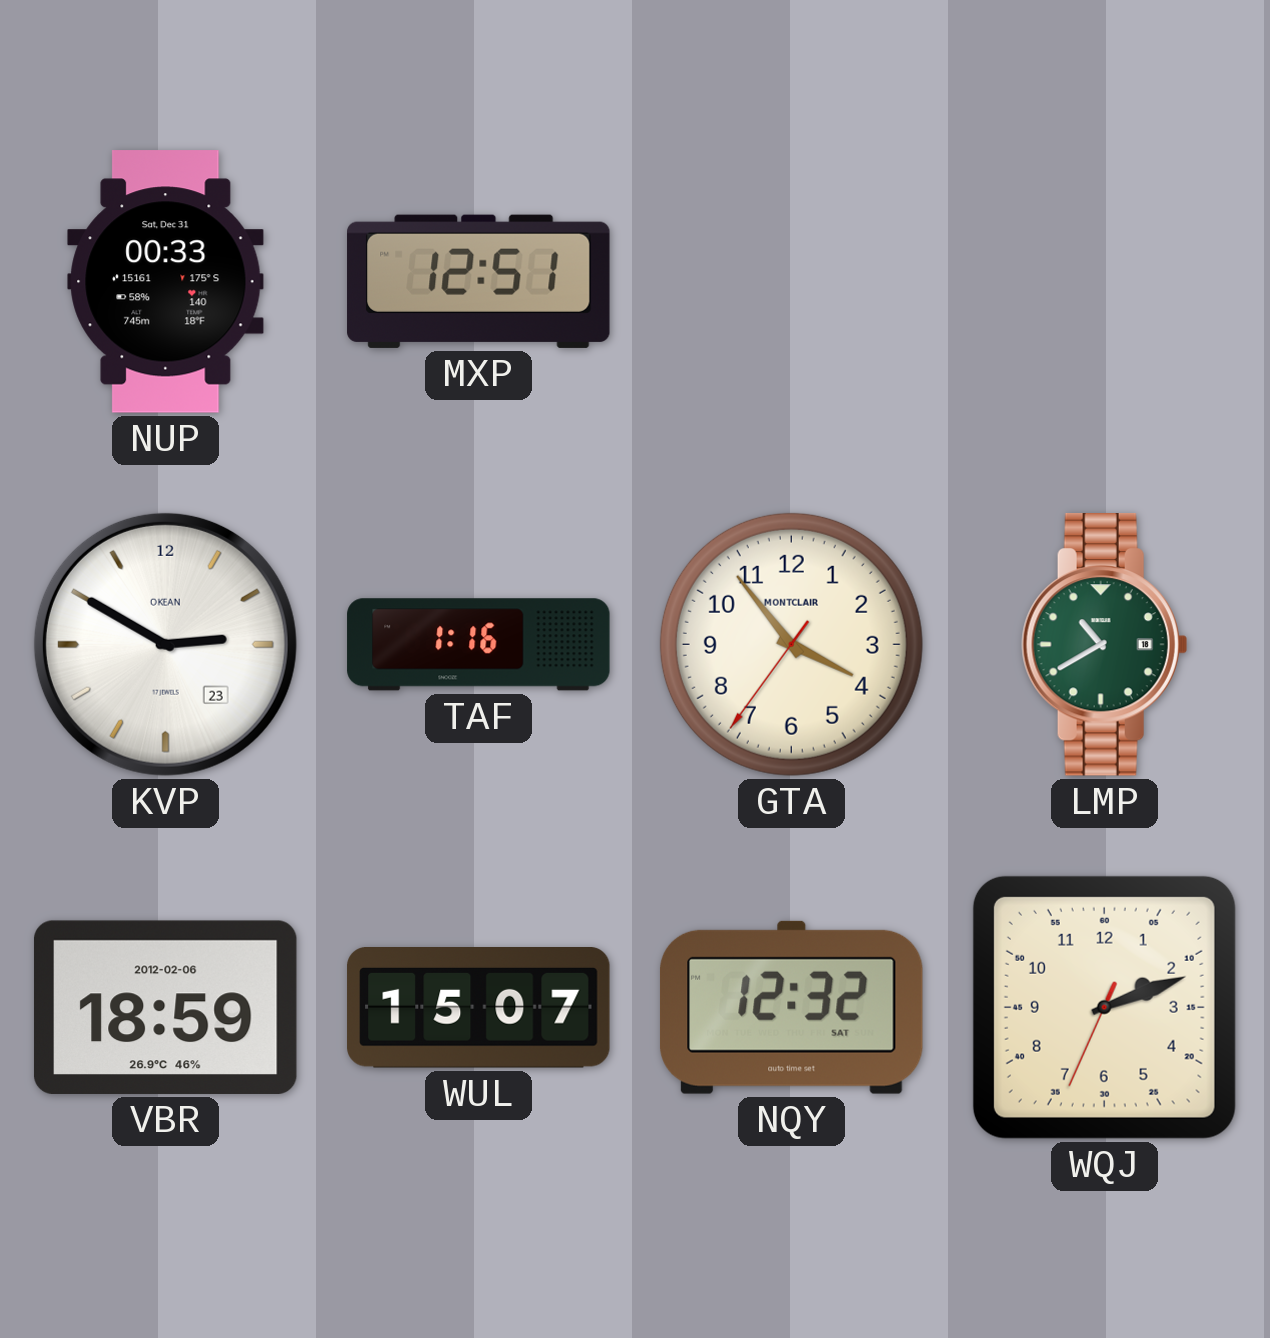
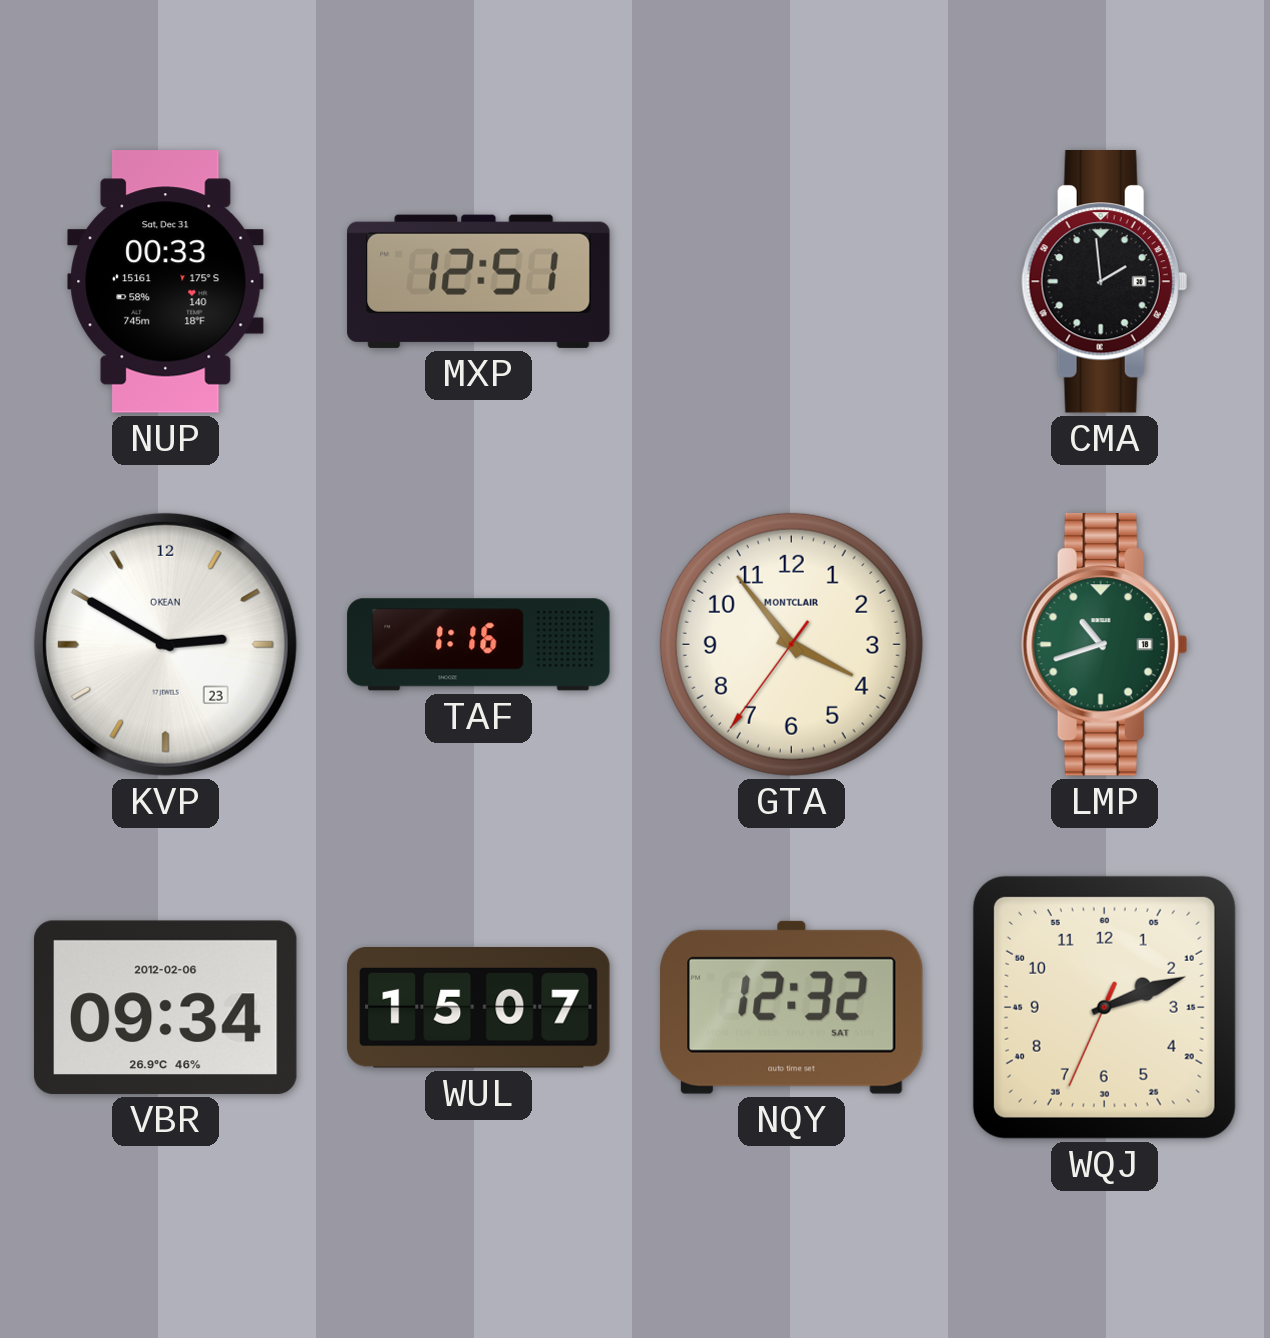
CMA: none -> 1:59 (1104, 282)
LMP: 10:40 -> 10:42 (1104, 645)
VBR: 18:59 -> 09:34 (165, 1007)
